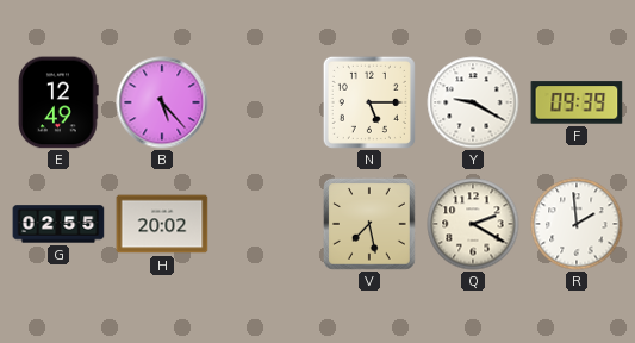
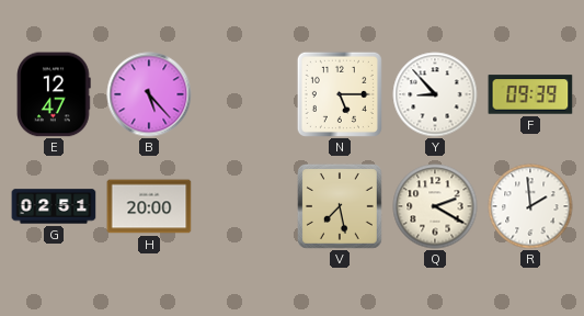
E: 12:49 -> 12:47 (54, 94)
Y: 9:20 -> 8:53 (435, 94)
G: 02:55 -> 02:51 (54, 206)
H: 20:02 -> 20:00 (149, 206)
